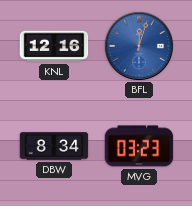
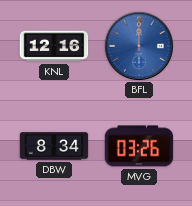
BFL: 12:03 -> 12:00 (138, 45)
MVG: 03:23 -> 03:26 (139, 146)
